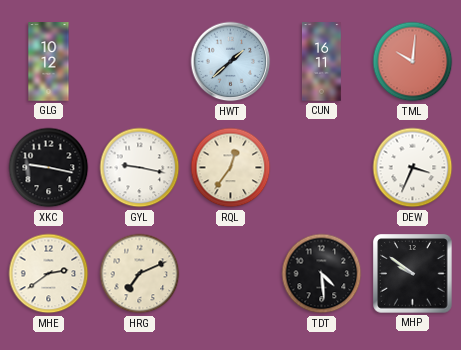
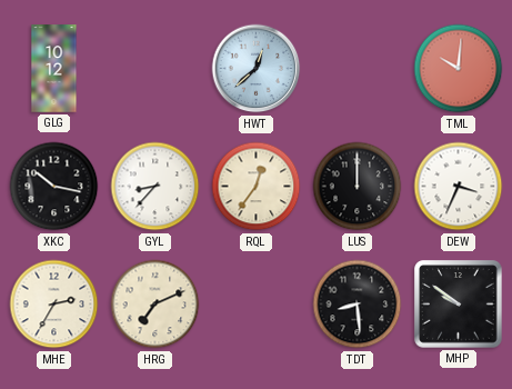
HWT: 1:38 -> 12:38 (257, 69)
CUN: 16:11 -> none (322, 62)
XKC: 9:17 -> 10:17 (54, 187)
GYL: 9:17 -> 8:37 (155, 187)
LUS: none -> 12:00 (358, 187)
MHE: 2:39 -> 2:35 (54, 305)
TDT: 4:29 -> 8:29 (358, 305)
